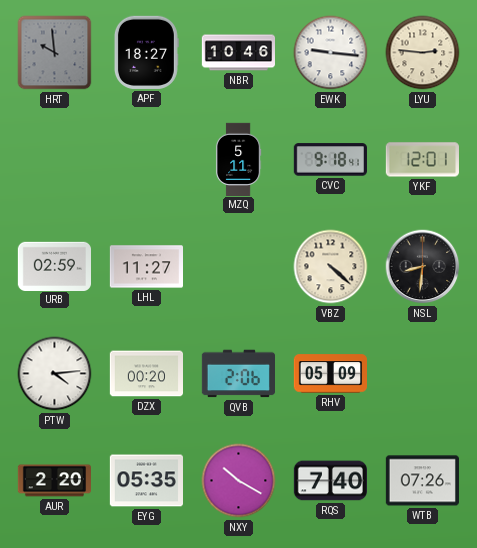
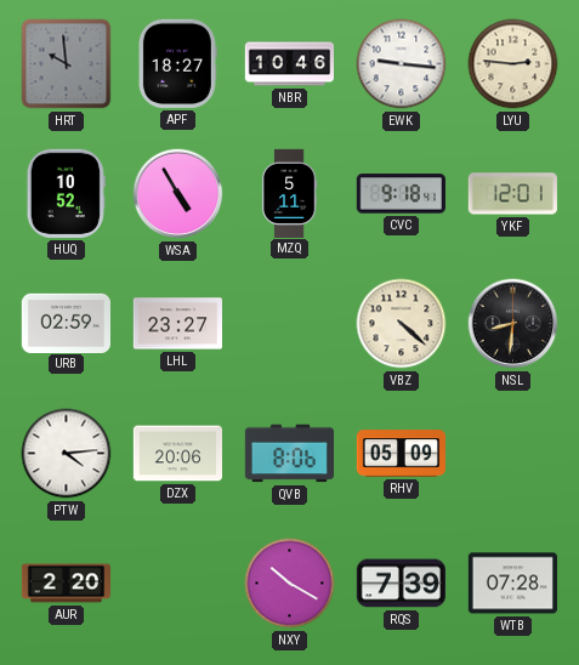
HUQ: none -> 10:52 (66, 193)
WSA: none -> 4:55 (178, 194)
LHL: 11:27 -> 23:27 (177, 324)
DZX: 00:20 -> 20:06 (177, 454)
QVB: 2:06 -> 8:06 (289, 454)
EYG: 05:35 -> none (146, 481)
RQS: 7:40 -> 7:39 (401, 584)
WTB: 07:26 -> 07:28 (512, 584)
